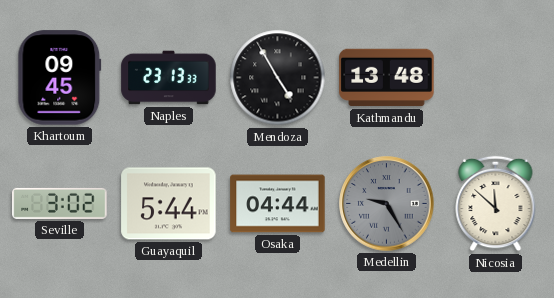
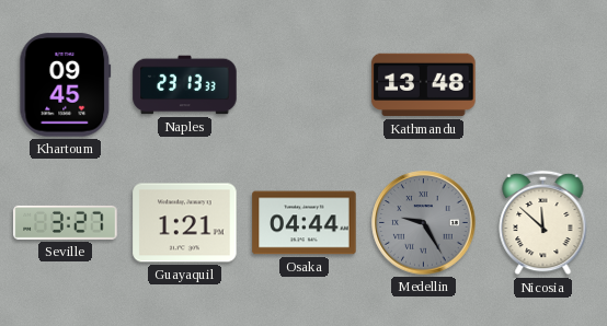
Mendoza: 4:55 -> none (278, 78)
Seville: 3:02 -> 3:27 (66, 222)
Guayaquil: 5:44 -> 1:21 (185, 223)
